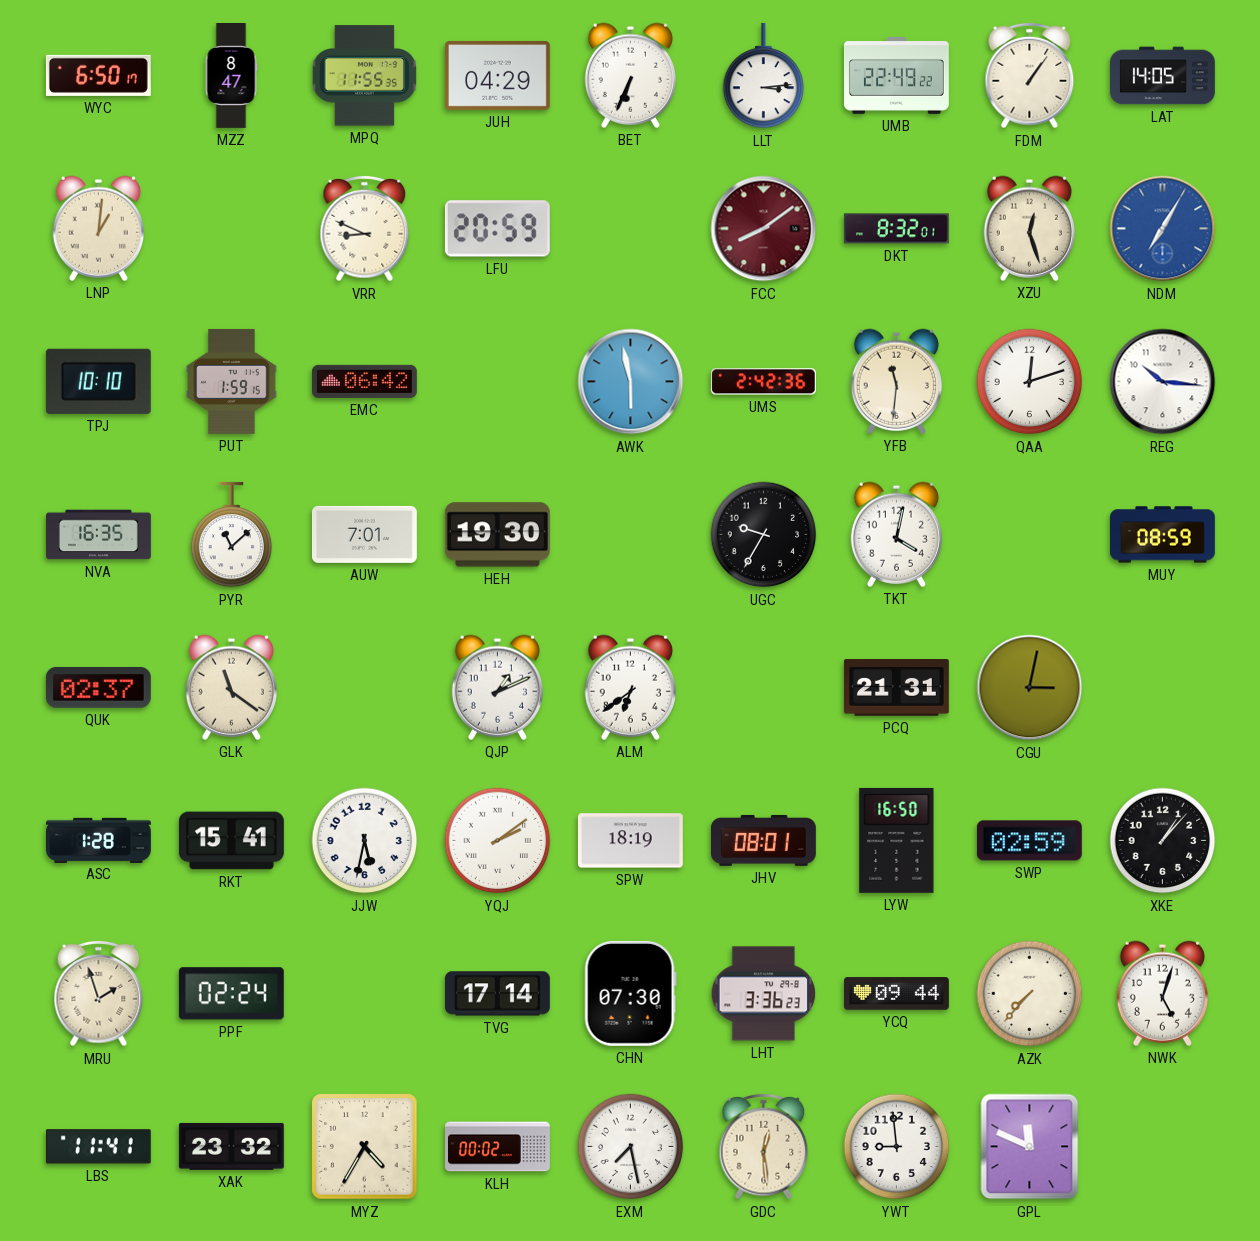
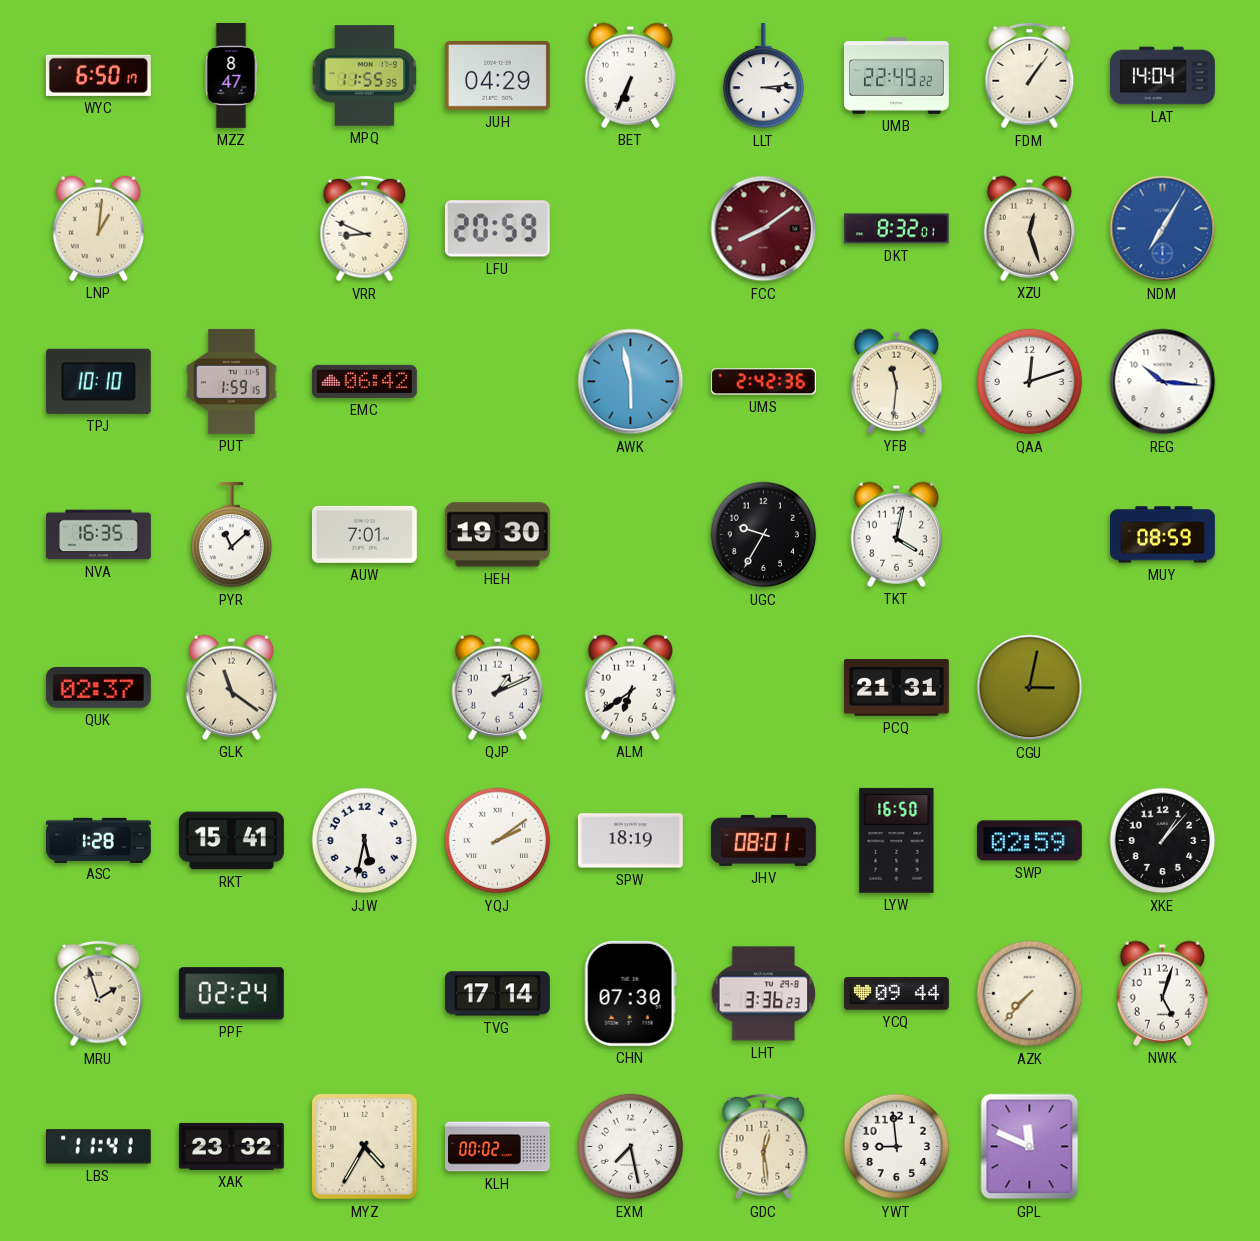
LAT: 14:05 -> 14:04 (1163, 76)
